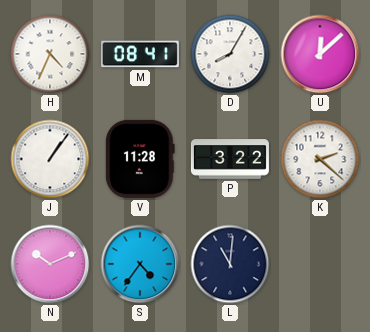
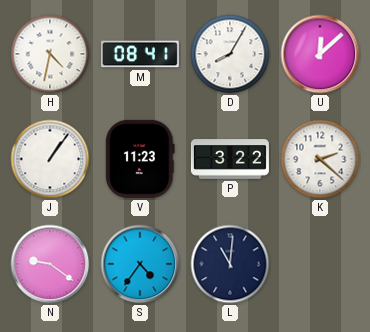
H: 4:34 -> 4:32 (50, 54)
V: 11:28 -> 11:23 (140, 159)
N: 10:11 -> 9:21 (50, 264)
